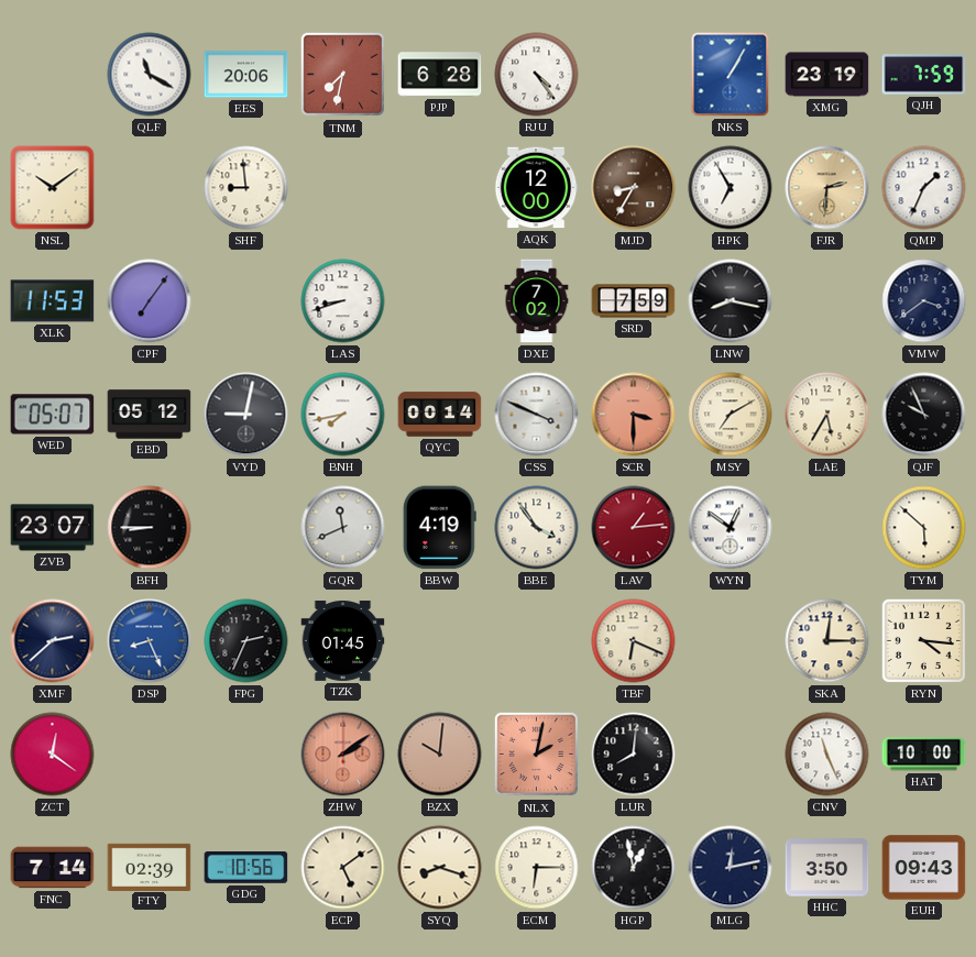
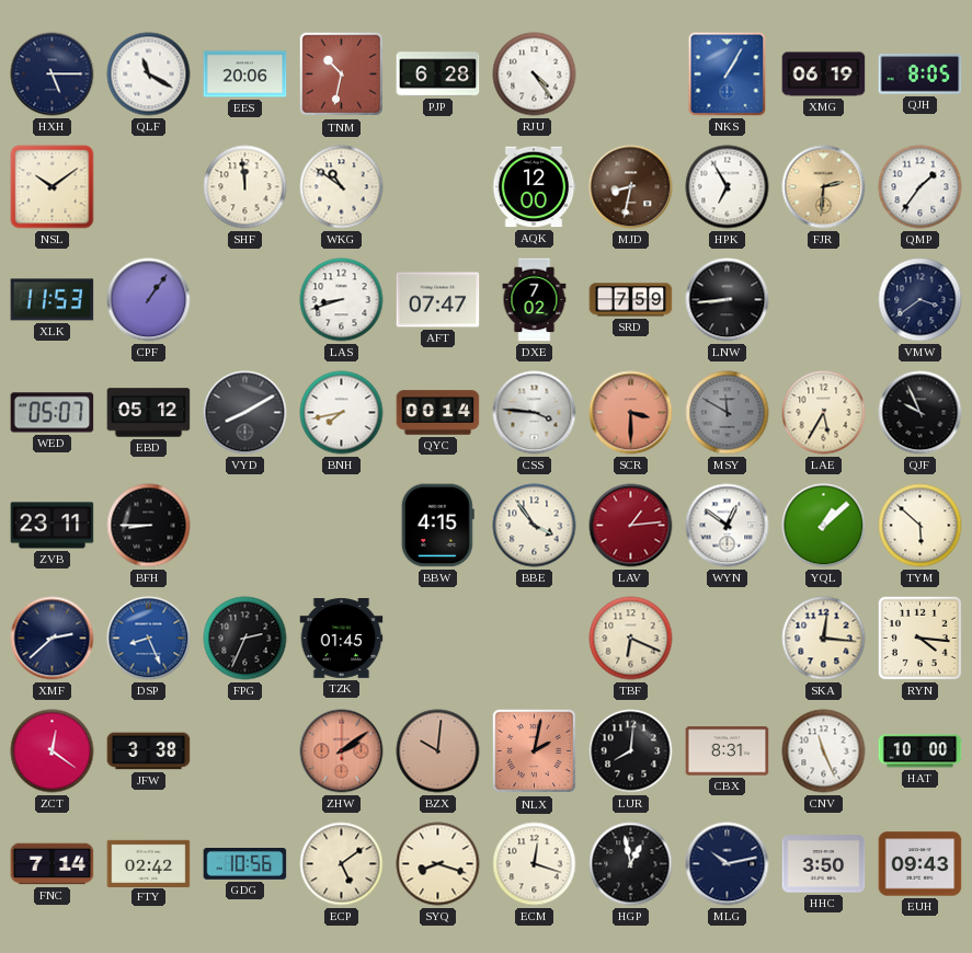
HXH: none -> 5:15 (53, 74)
TNM: 7:32 -> 10:32 (342, 74)
XMG: 23:19 -> 06:19 (824, 74)
QJH: 7:59 -> 8:05 (920, 74)
SHF: 8:59 -> 11:59 (245, 187)
WKG: none -> 10:51 (342, 187)
MJD: 8:35 -> 8:32 (631, 187)
QMP: 1:34 -> 1:36 (920, 187)
CPF: 7:06 -> 1:06 (149, 300)
AFT: none -> 07:47 (438, 300)
LNW: 8:17 -> 8:44 (728, 300)
VYD: 9:02 -> 8:10 (245, 413)
CSS: 3:49 -> 3:46 (535, 413)
MSY: 7:10 -> 11:50 (728, 413)
MSY dial: cream -> grey (728, 413)
ZVB: 23:07 -> 23:11 (53, 526)
GQR: 11:41 -> none (343, 528)
BBW: 4:19 -> 4:15 (437, 526)
YQL: none -> 1:08 (824, 526)
SKA: 12:15 -> 12:16 (824, 639)
JFW: none -> 3:38 (149, 751)
CBX: none -> 8:31 (728, 751)
FTY: 02:39 -> 02:42 (149, 863)
ECM: 6:15 -> 12:18 (535, 864)
MLG: 12:13 -> 10:13 (728, 864)
